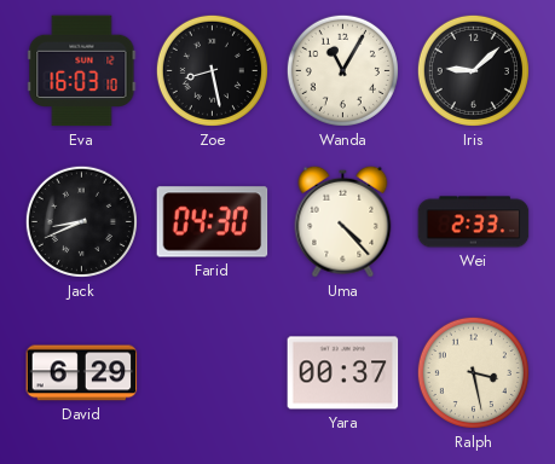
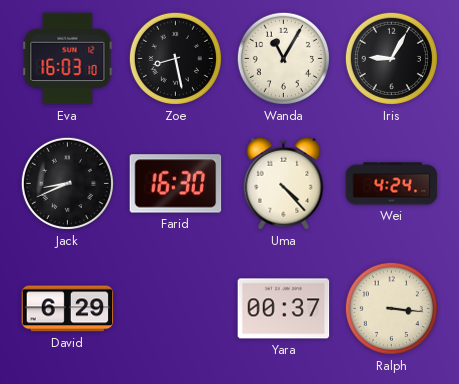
Iris: 9:08 -> 9:05 (391, 58)
Farid: 04:30 -> 16:30 (176, 184)
Wei: 2:33 -> 4:24 (392, 184)
Ralph: 3:28 -> 3:16 (391, 308)
